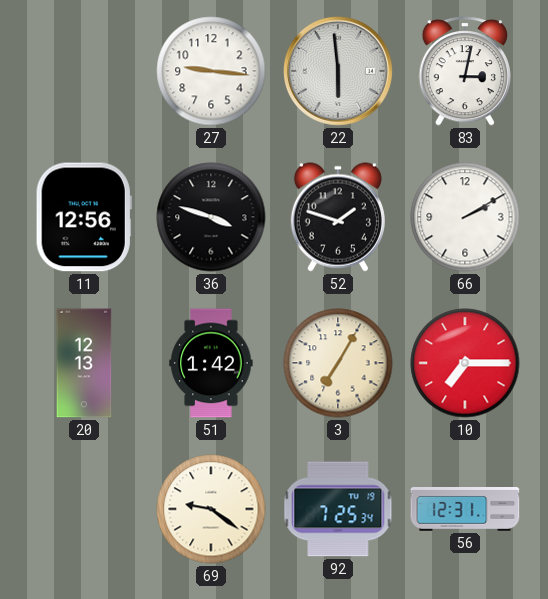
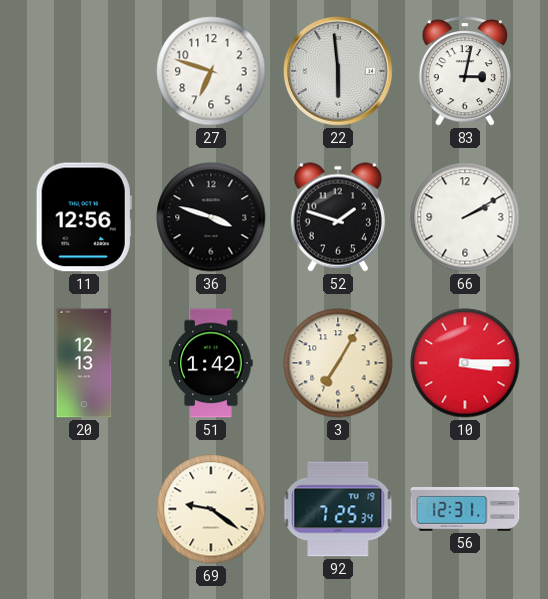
27: 9:16 -> 6:48 (211, 71)
10: 7:15 -> 3:15 (465, 363)
